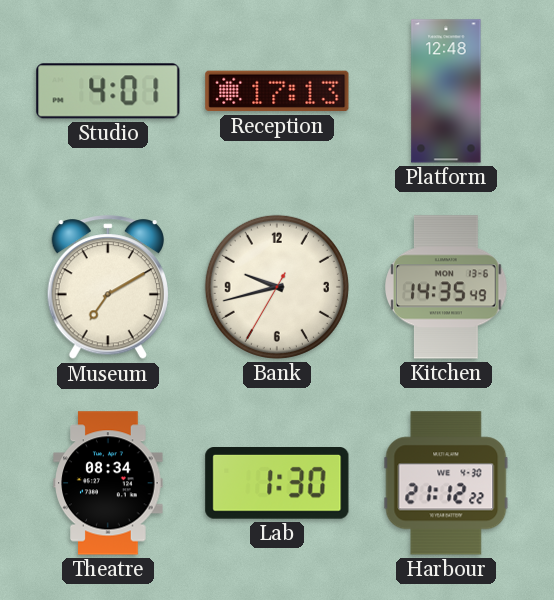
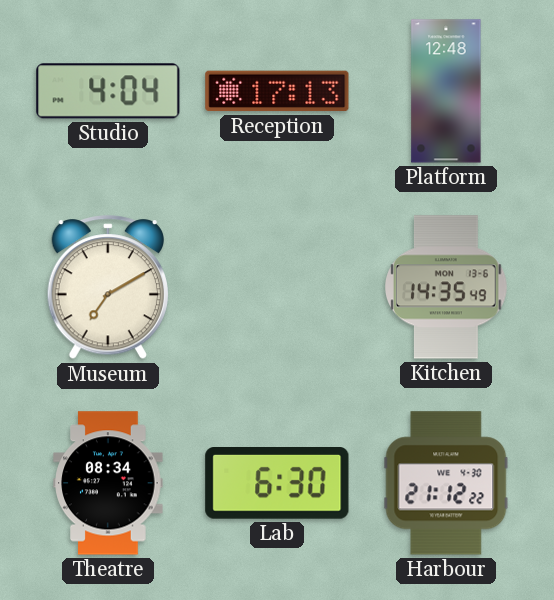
Studio: 4:01 -> 4:04 (108, 91)
Bank: 9:42 -> none (277, 287)
Lab: 1:30 -> 6:30 (277, 484)
